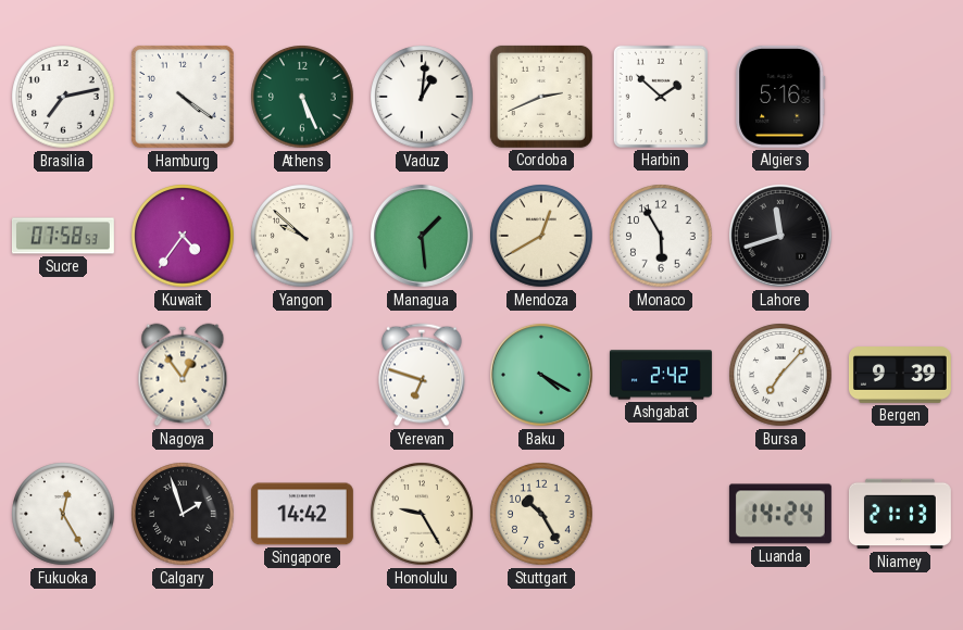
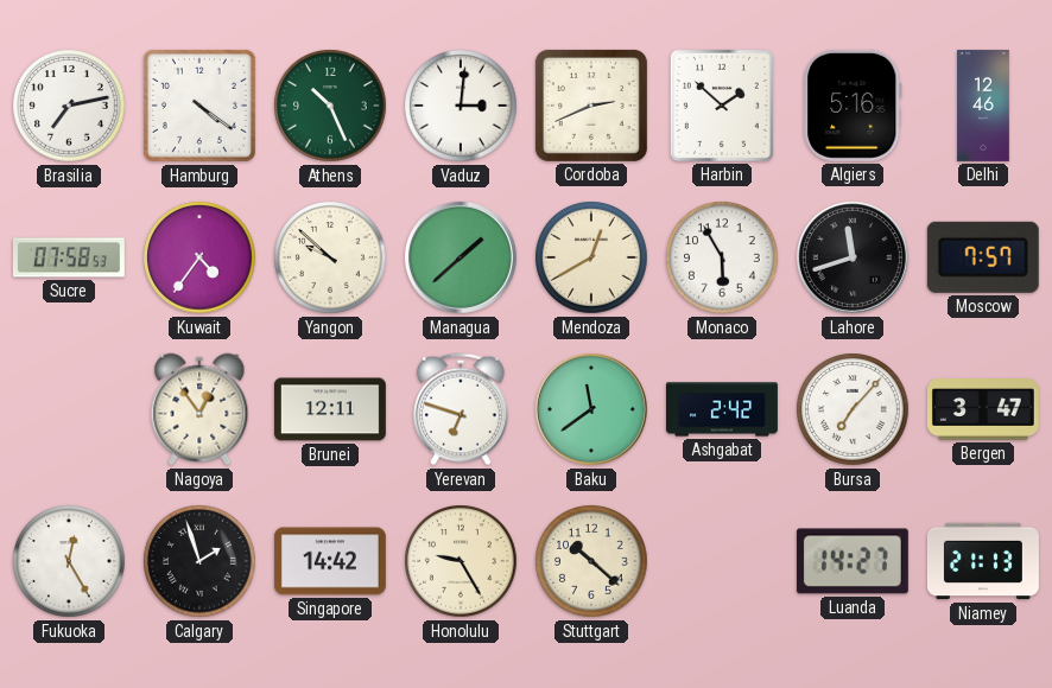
Athens: 5:26 -> 10:26 (330, 106)
Vaduz: 1:01 -> 3:01 (461, 106)
Delhi: none -> 12:46 (983, 106)
Managua: 1:29 -> 1:38 (461, 257)
Moscow: none -> 7:57 (983, 257)
Brunei: none -> 12:11 (330, 409)
Baku: 4:20 -> 11:39 (591, 409)
Bergen: 9:39 -> 3:47 (983, 410)
Stuttgart: 10:25 -> 10:22 (591, 561)
Luanda: 14:24 -> 14:27 (853, 561)
